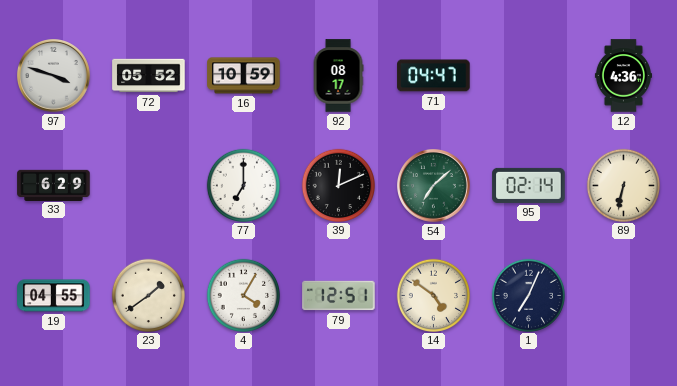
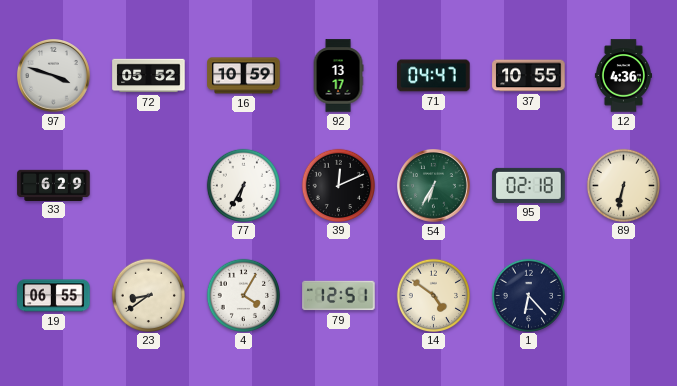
92: 08:17 -> 13:17 (338, 76)
37: none -> 10:55 (529, 76)
77: 7:00 -> 6:35 (243, 185)
54: 7:08 -> 6:35 (434, 186)
95: 02:14 -> 02:18 (529, 185)
19: 04:55 -> 06:55 (54, 296)
23: 1:39 -> 8:39 (148, 295)
1: 7:04 -> 6:23 (528, 295)
